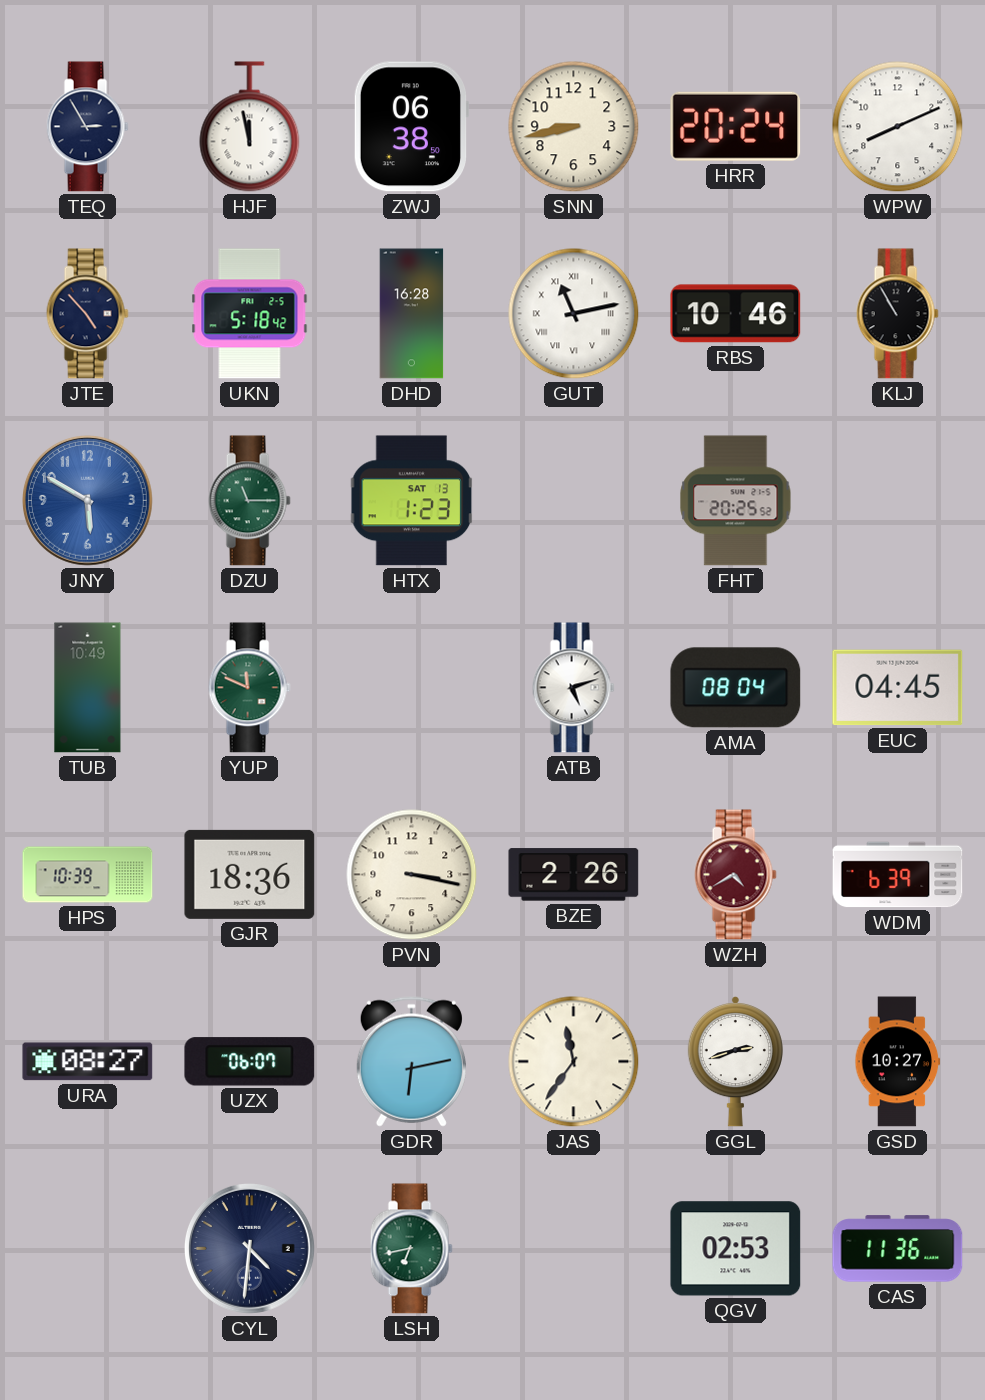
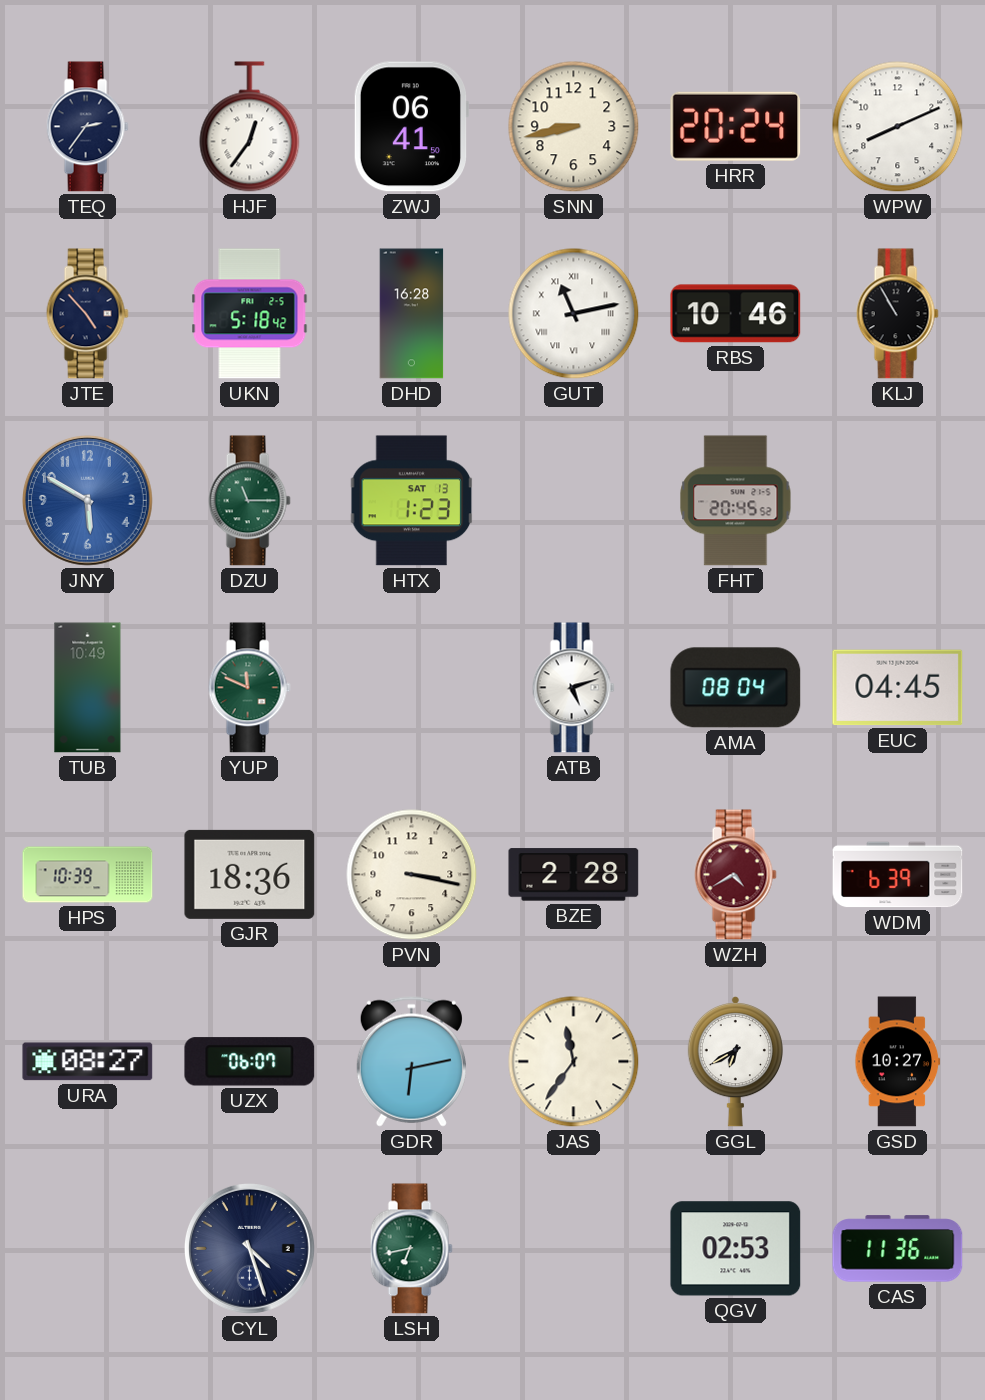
TEQ: 2:55 -> 2:36 (87, 127)
HJF: 11:58 -> 12:36 (250, 127)
ZWJ: 06:38 -> 06:41 (411, 127)
FHT: 20:25 -> 20:45 (736, 501)
BZE: 2:26 -> 2:28 (574, 875)
GGL: 2:42 -> 6:40 (735, 1061)
CYL: 4:31 -> 4:27 (250, 1249)
